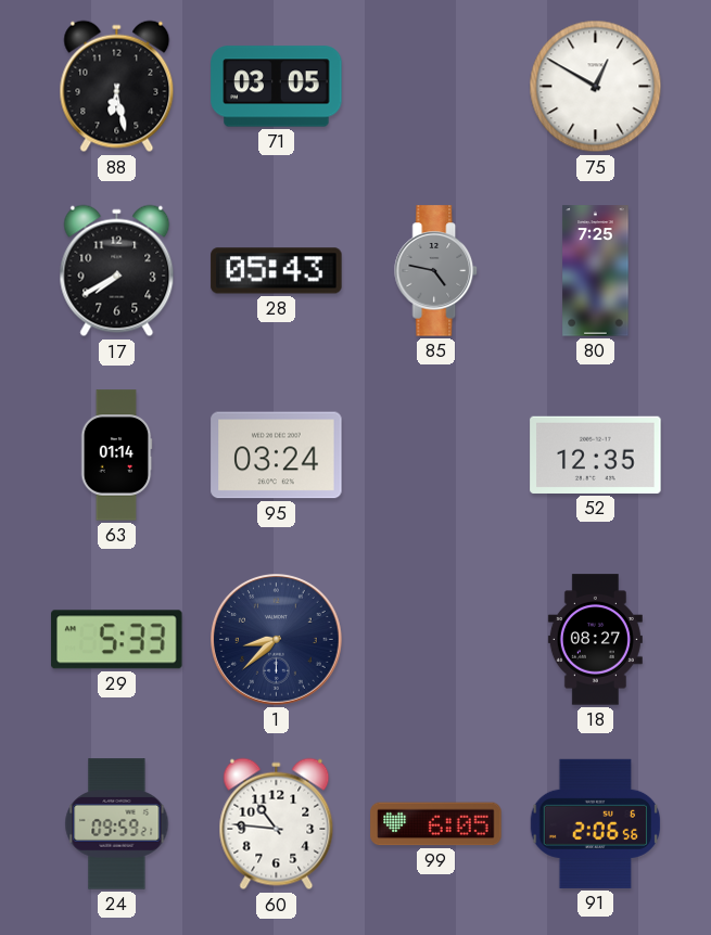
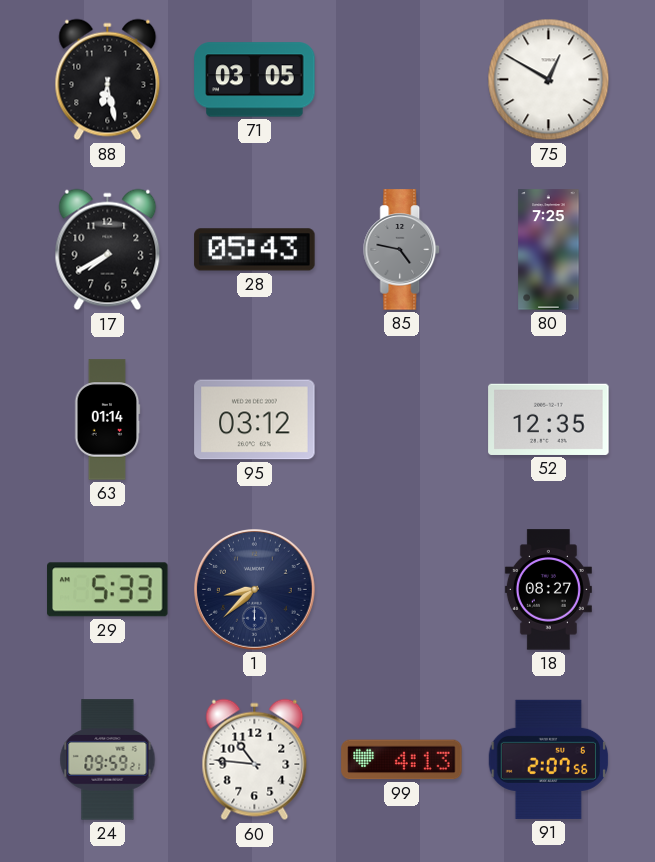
95: 03:24 -> 03:12 (255, 420)
99: 6:05 -> 4:13 (402, 760)
91: 2:06 -> 2:07 (548, 759)
